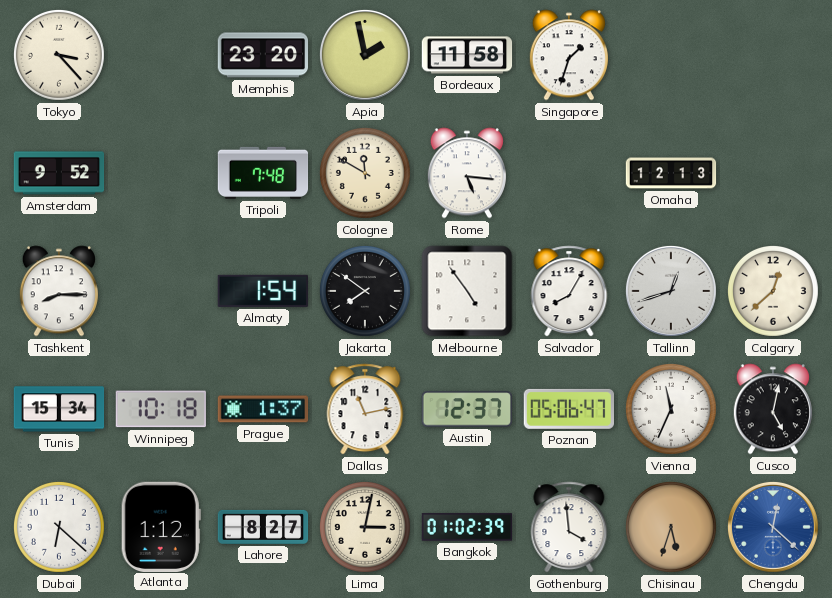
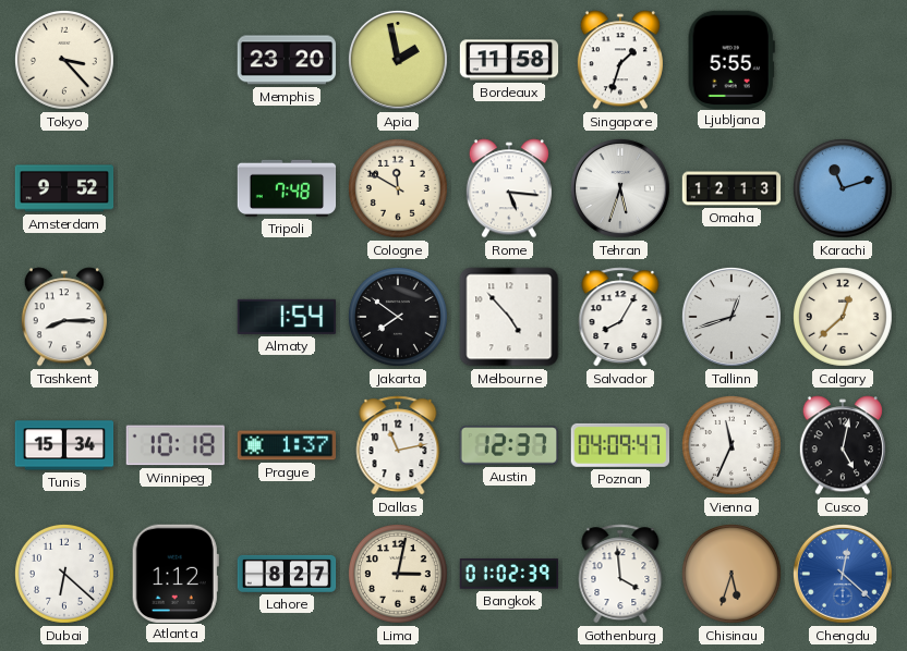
Ljubljana: none -> 5:55 (731, 59)
Tehran: none -> 5:33 (620, 188)
Karachi: none -> 11:12 (843, 188)
Melbourne: 4:54 -> 4:53 (509, 317)
Poznan: 05:06 -> 04:09 (619, 445)
